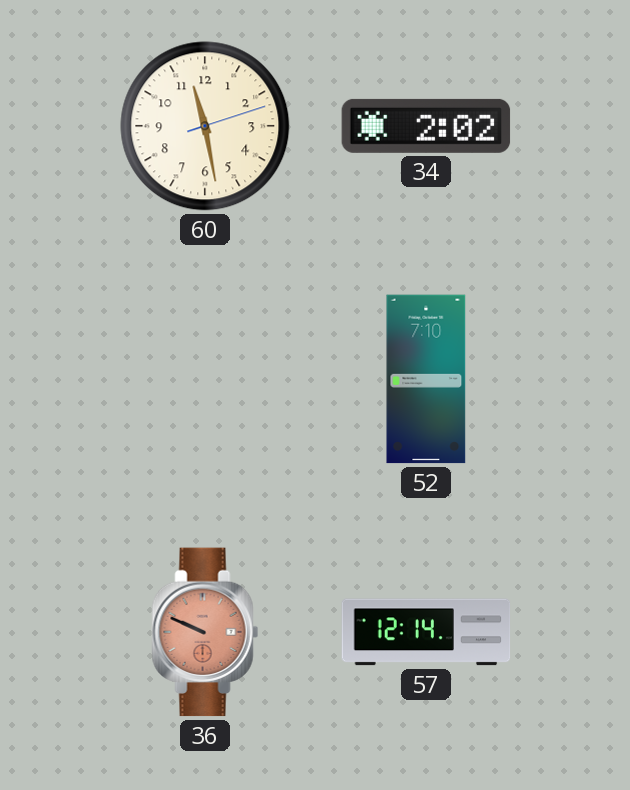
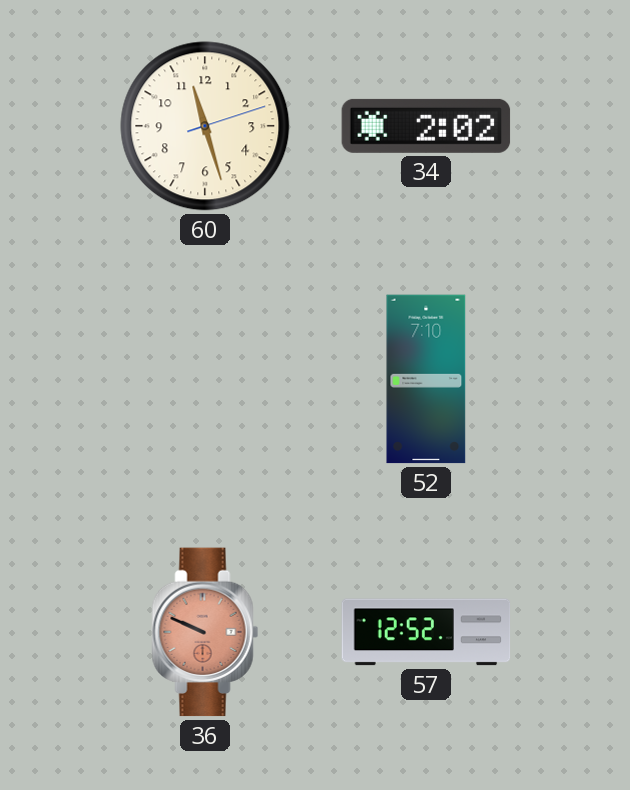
60: 11:28 -> 11:27 (205, 126)
57: 12:14 -> 12:52 (426, 632)
